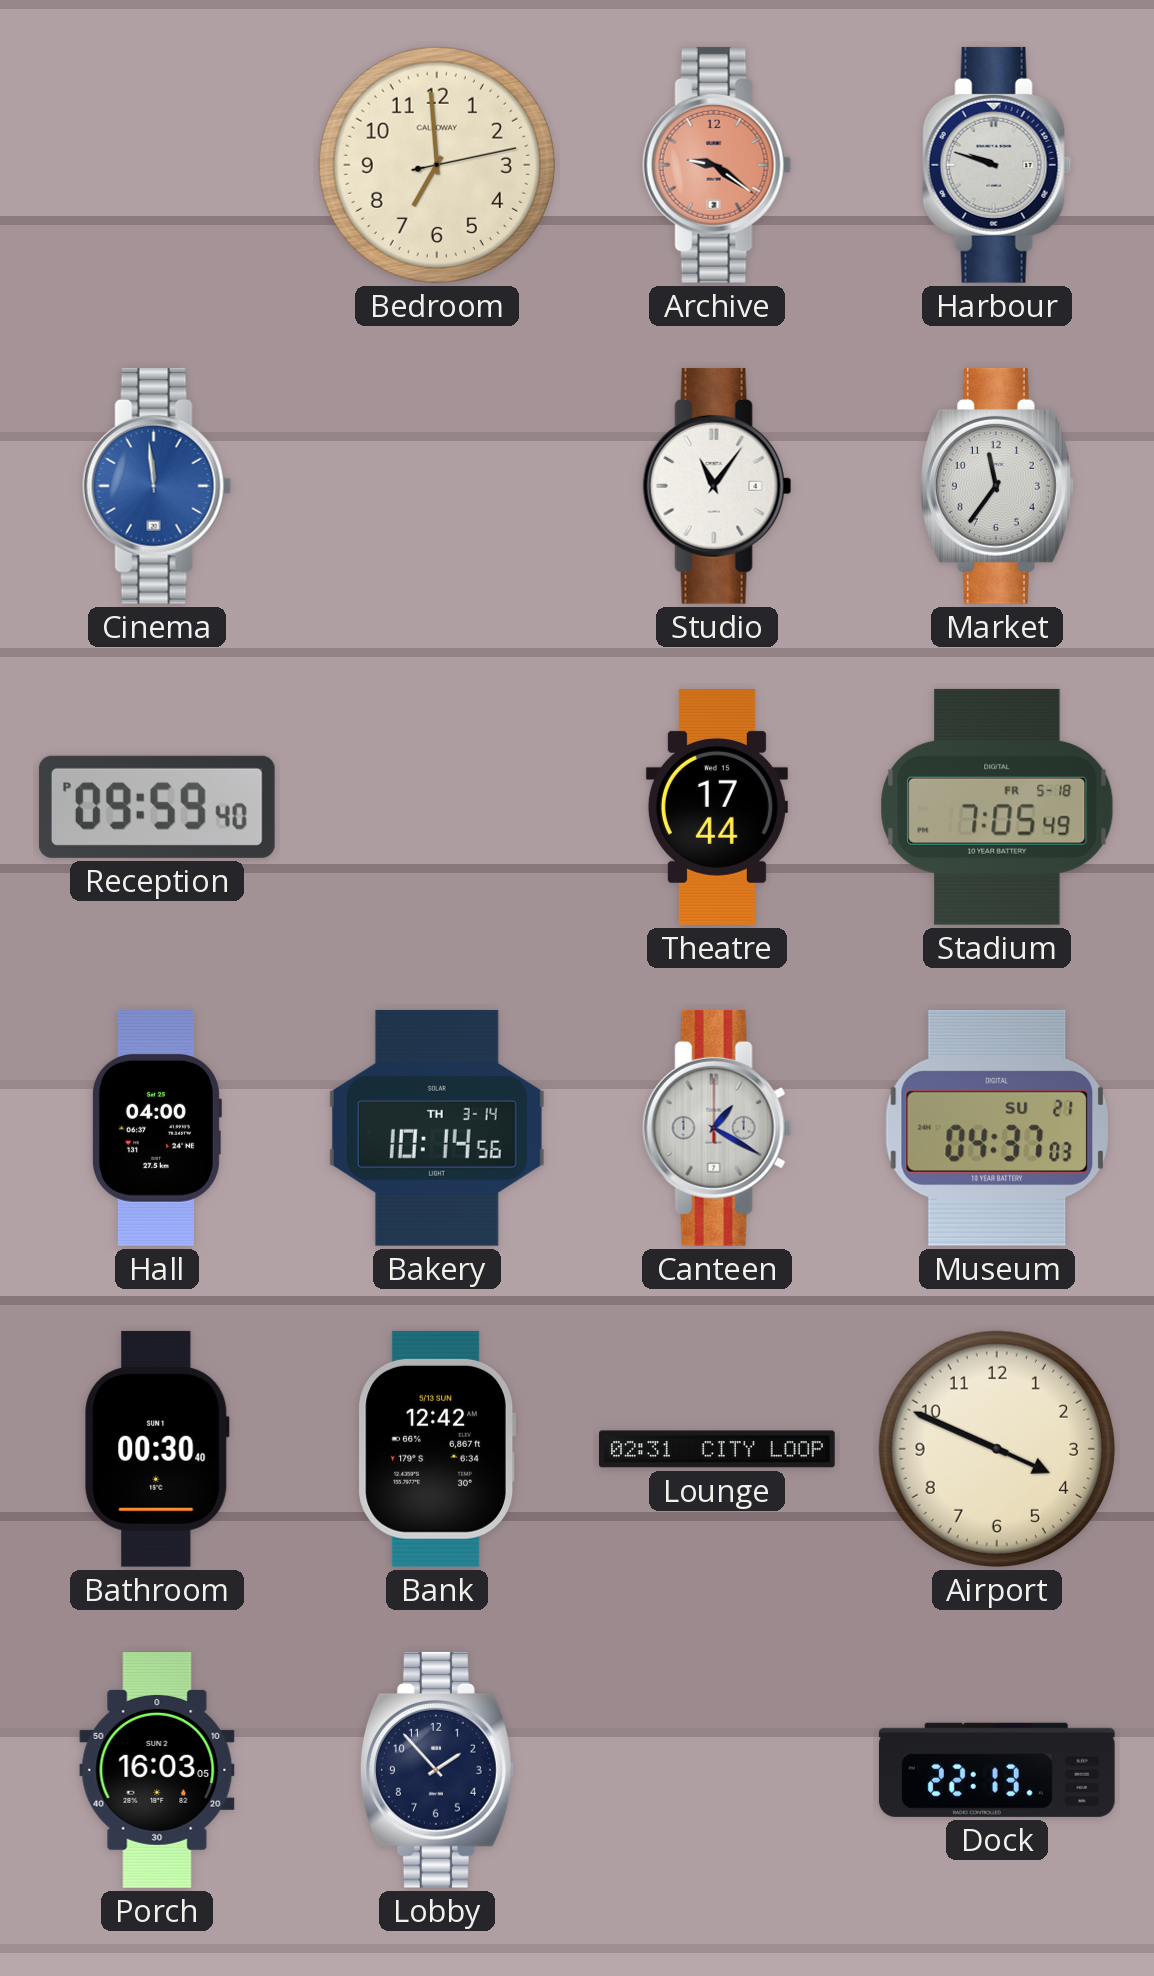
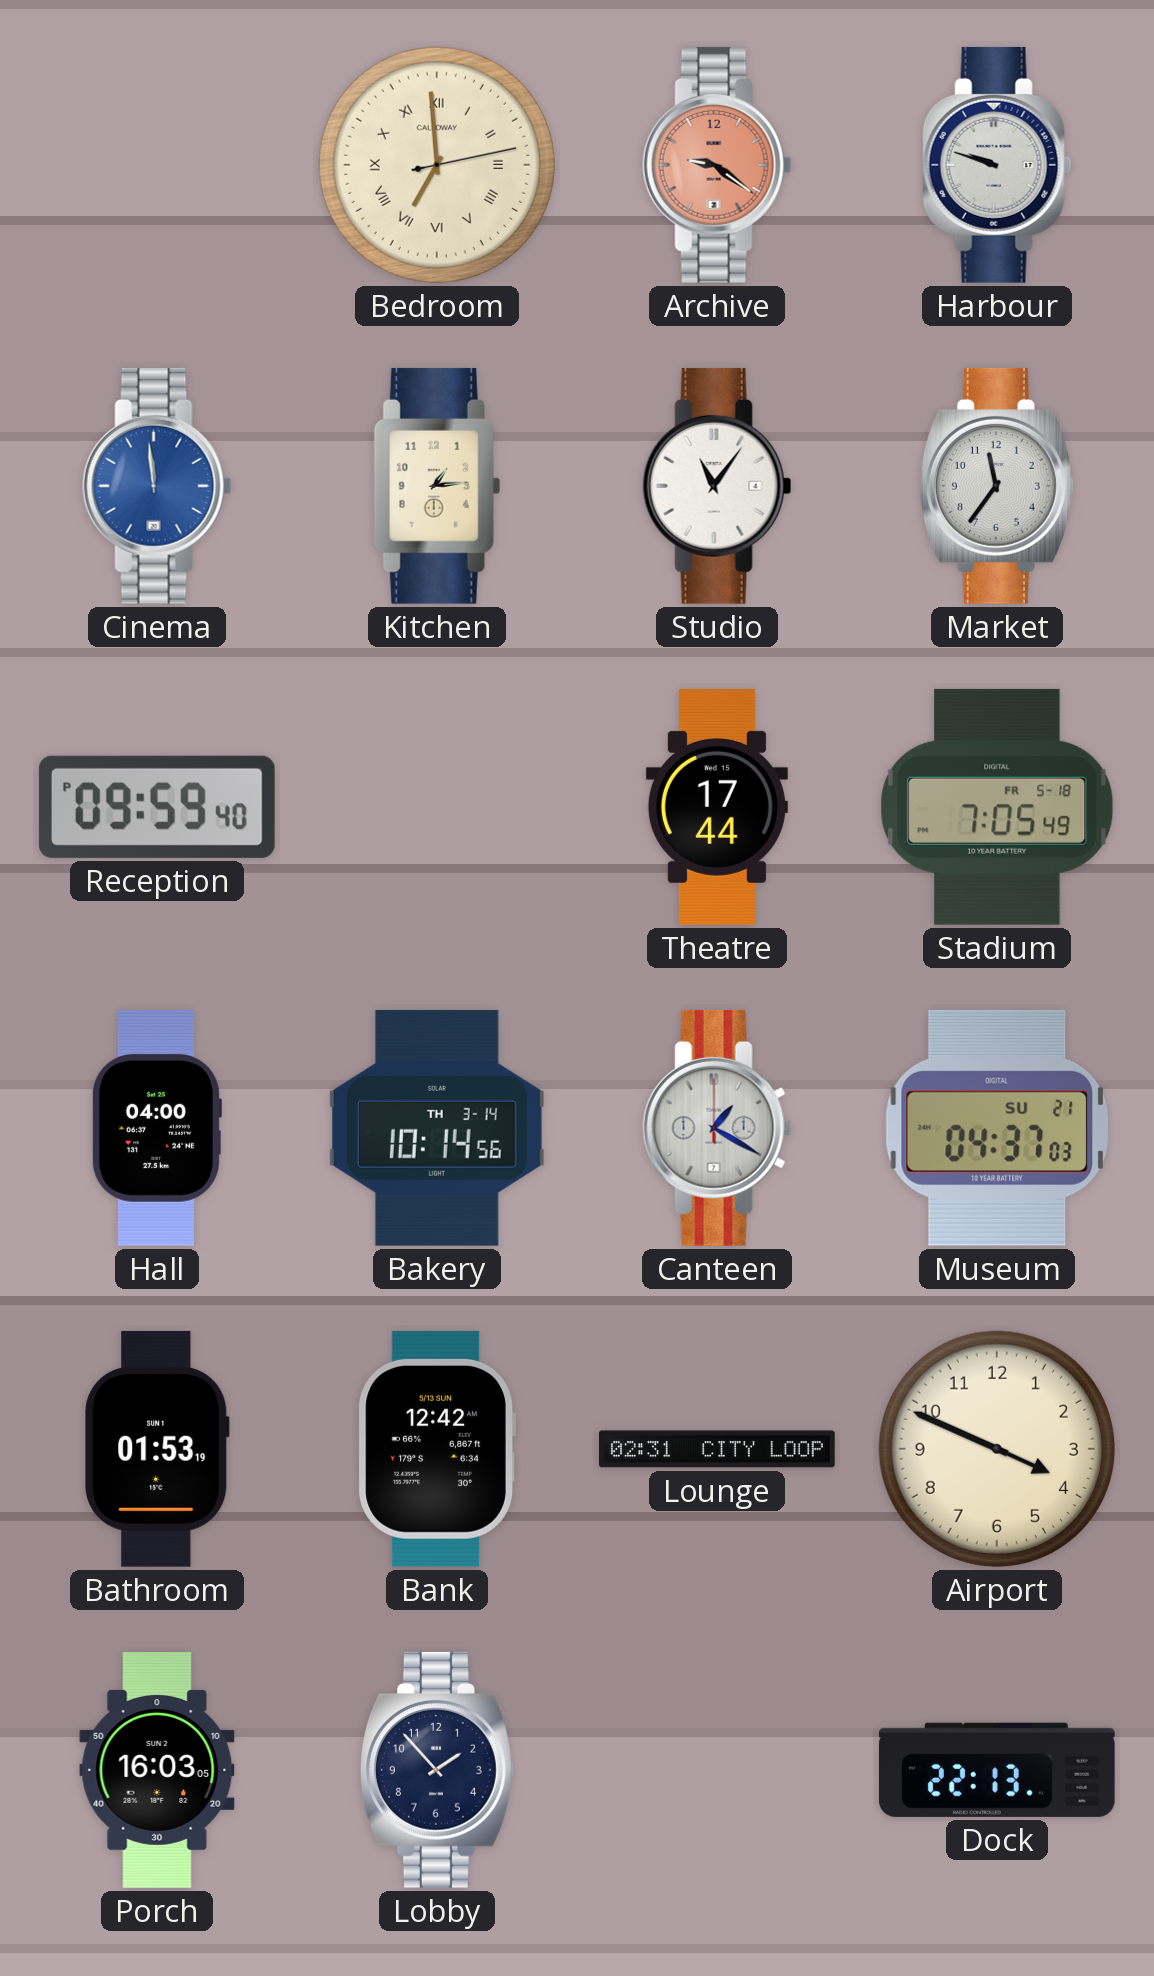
Bedroom numerals: Arabic -> Roman (437, 165)
Kitchen: none -> 1:14 (437, 486)
Bathroom: 00:30 -> 01:53 (157, 1449)
